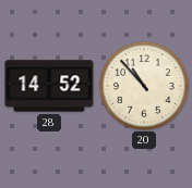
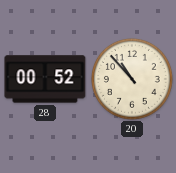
28: 14:52 -> 00:52 (45, 79)
